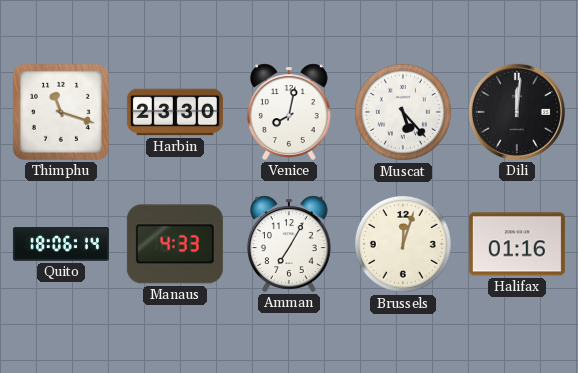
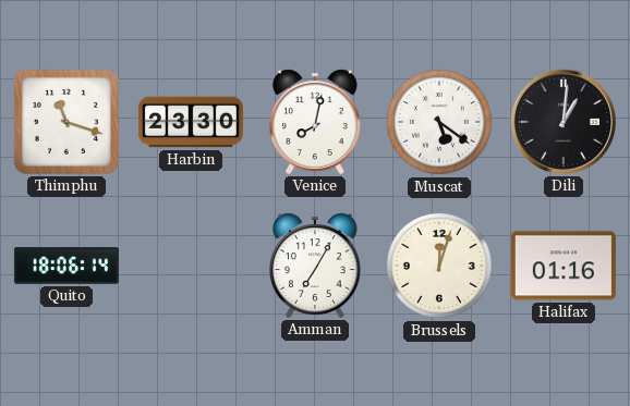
Muscat: 5:23 -> 5:21 (439, 122)
Dili: 12:01 -> 1:01 (564, 122)
Manaus: 4:33 -> none (175, 244)
